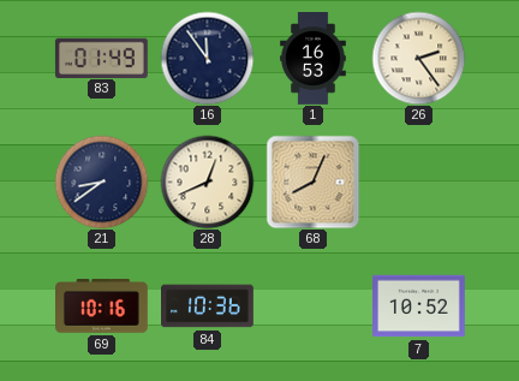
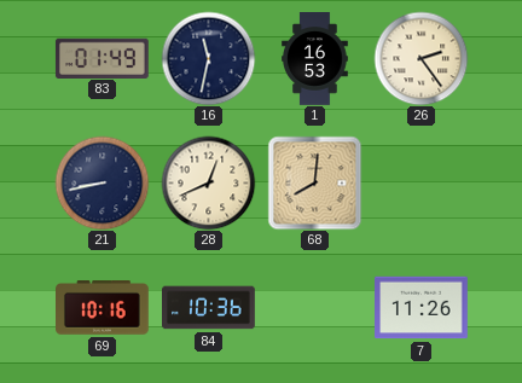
16: 11:54 -> 11:32 (208, 58)
21: 8:39 -> 8:43 (101, 182)
68: 8:04 -> 8:01 (314, 182)
7: 10:52 -> 11:26 (422, 308)
